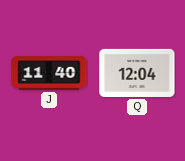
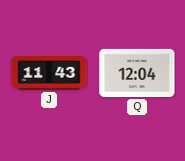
J: 11:40 -> 11:43 (49, 73)
